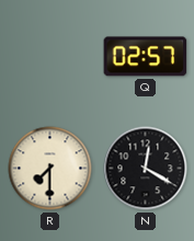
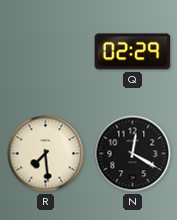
Q: 02:57 -> 02:29 (133, 52)
R: 7:30 -> 7:29 (46, 154)
